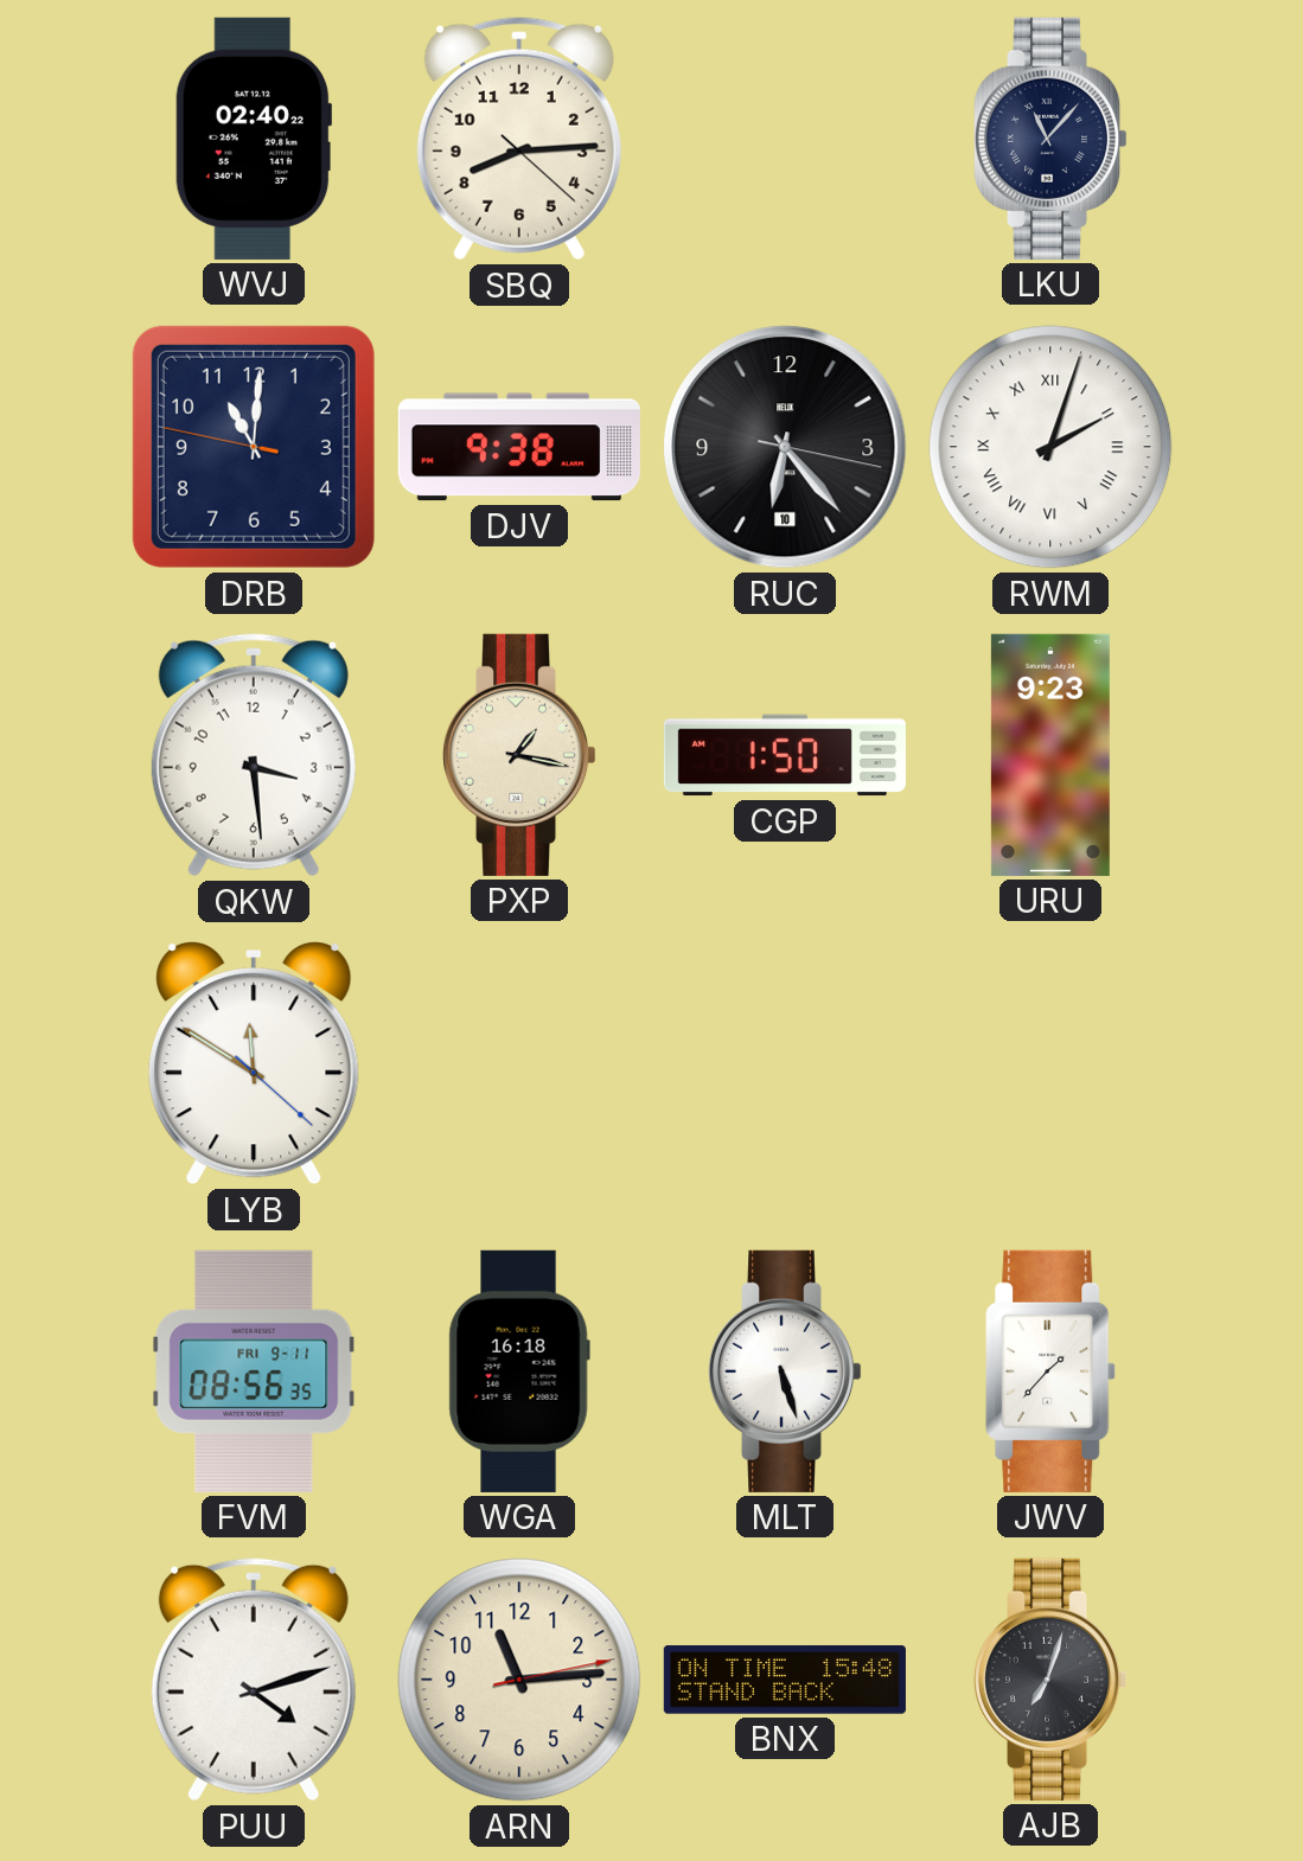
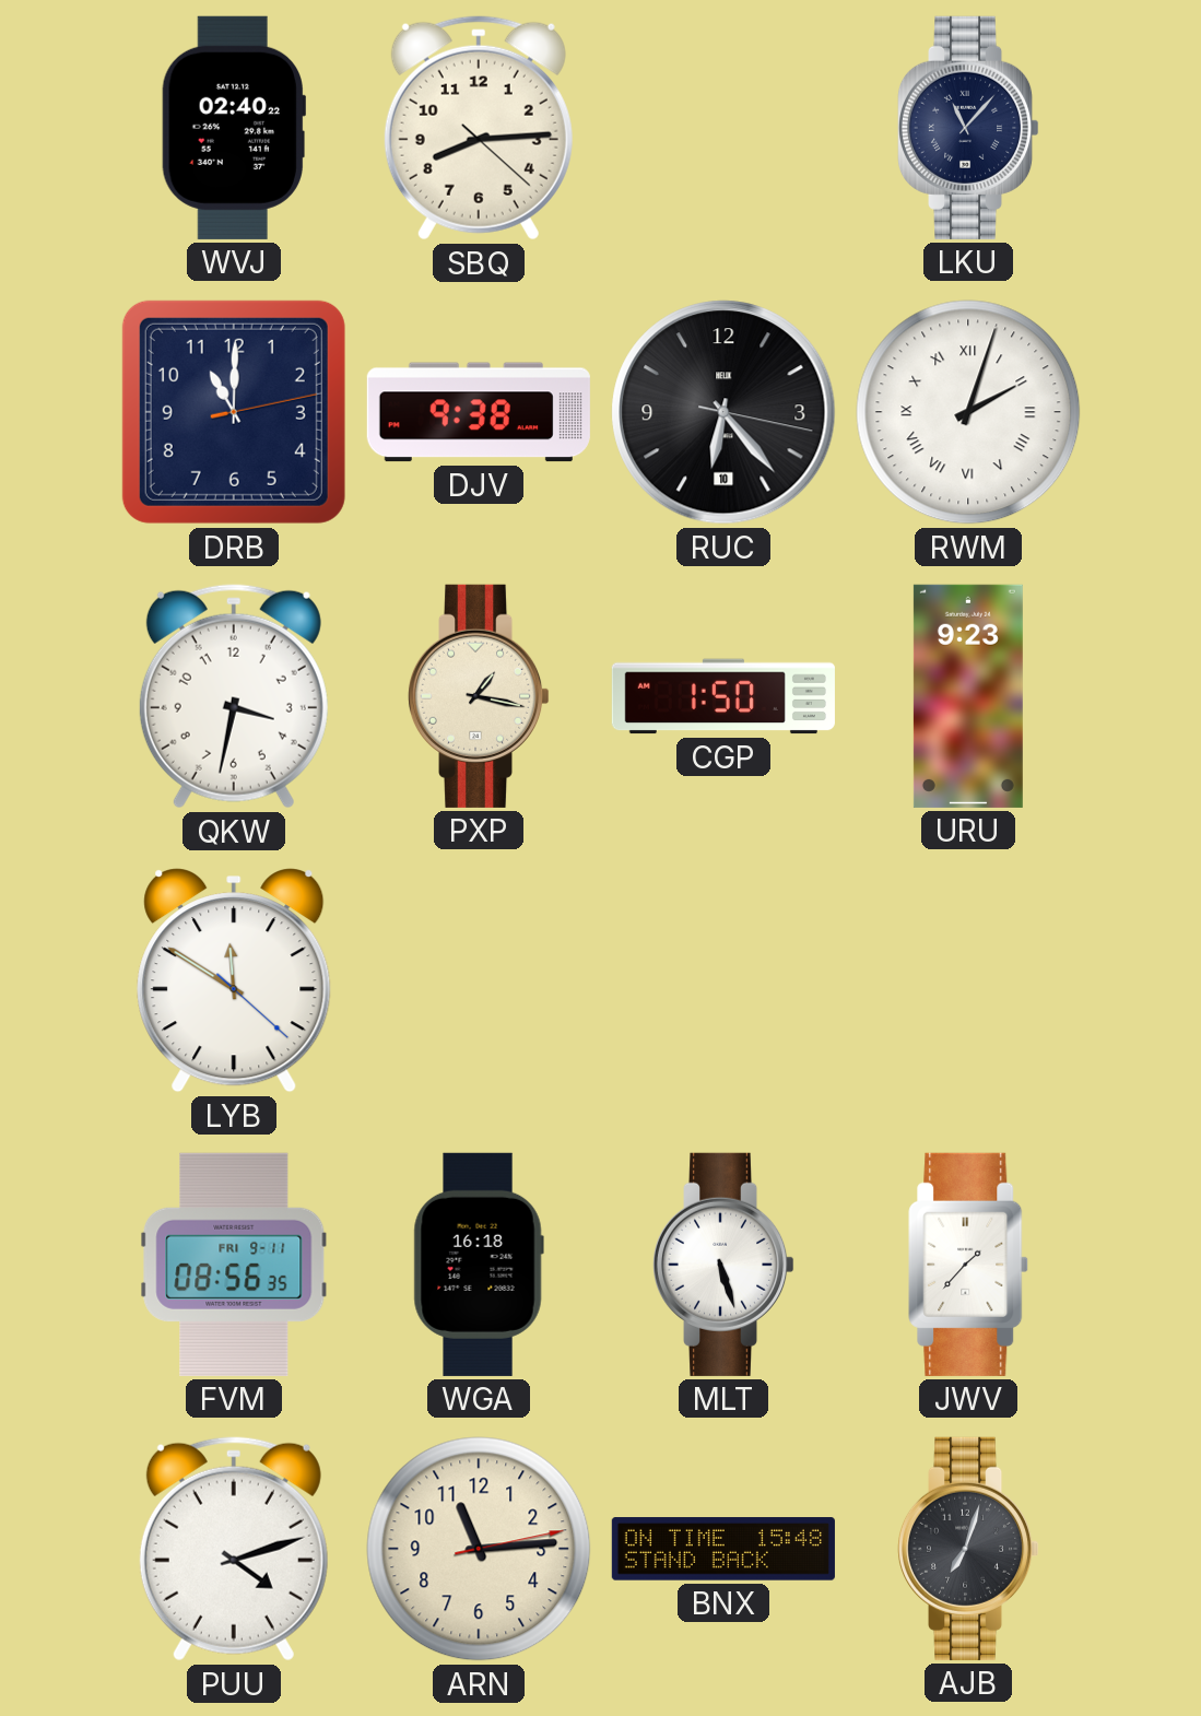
DRB: 11:00:47 -> 11:00:13 (234, 412)
QKW: 3:29 -> 3:32 (234, 696)
